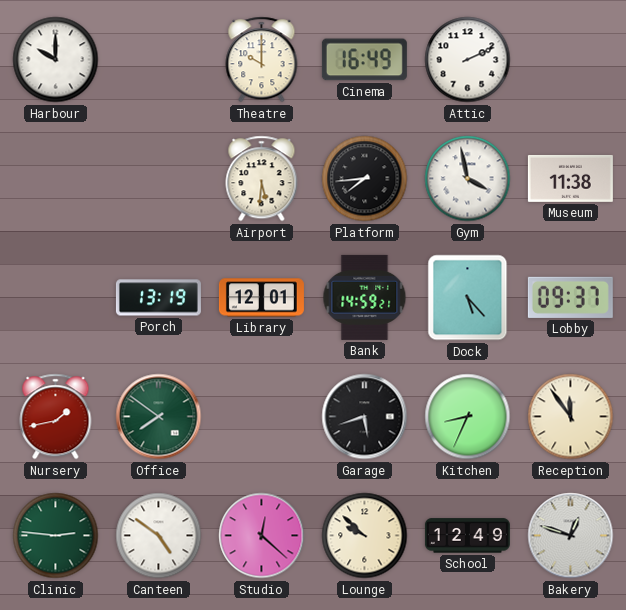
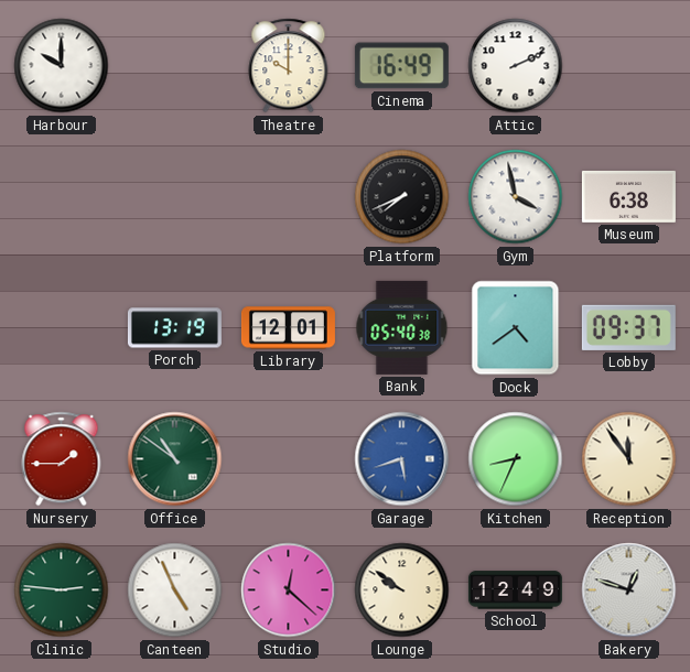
Airport: 5:31 -> none (262, 179)
Platform: 7:44 -> 7:41 (402, 197)
Museum: 11:38 -> 6:38 (628, 196)
Bank: 14:59 -> 05:40 (402, 327)
Dock: 5:23 -> 4:39 (516, 328)
Nursery: 1:43 -> 1:45 (62, 459)
Office: 7:51 -> 10:51 (175, 459)
Garage dial: black -> blue (402, 459)
Canteen: 4:51 -> 4:56 (175, 590)
Lounge: 9:52 -> 9:51 (402, 590)
